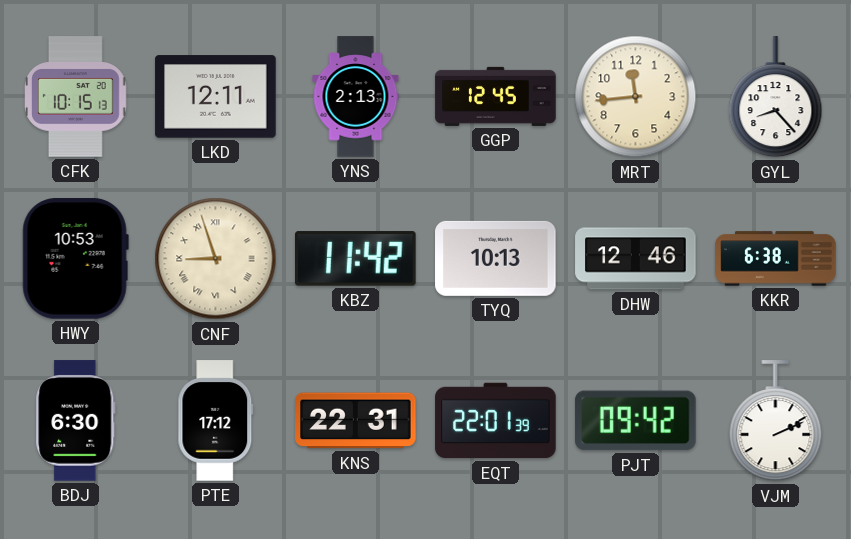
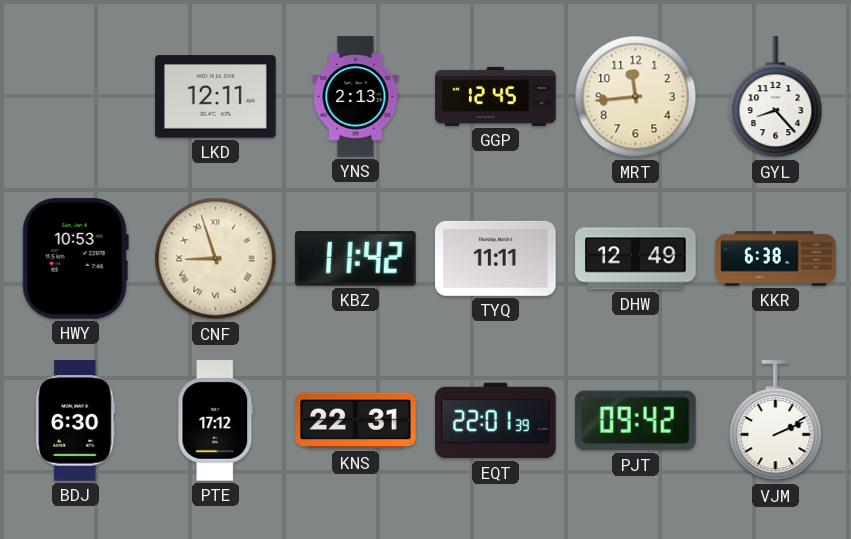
CFK: 10:15 -> none (76, 97)
TYQ: 10:13 -> 11:11 (496, 258)
DHW: 12:46 -> 12:49 (636, 259)
